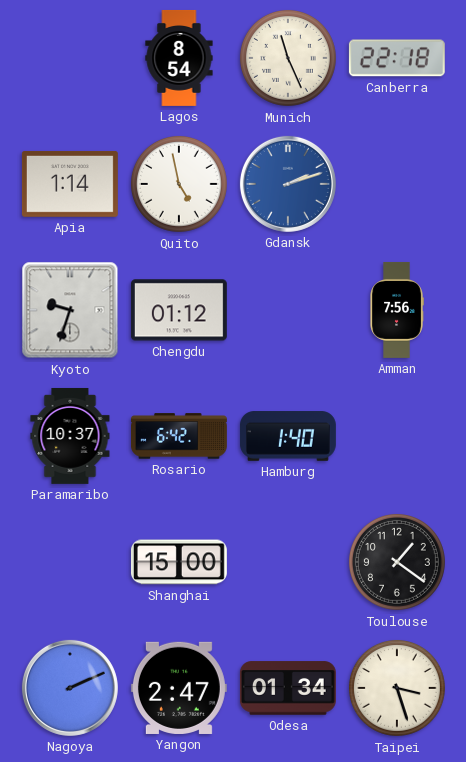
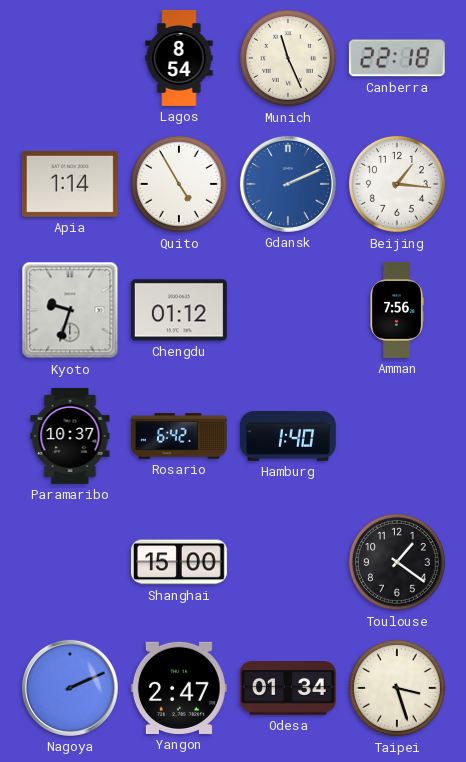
Quito: 4:58 -> 4:55 (179, 184)
Gdansk: 2:12 -> 2:11 (288, 184)
Beijing: none -> 1:16 (397, 184)
